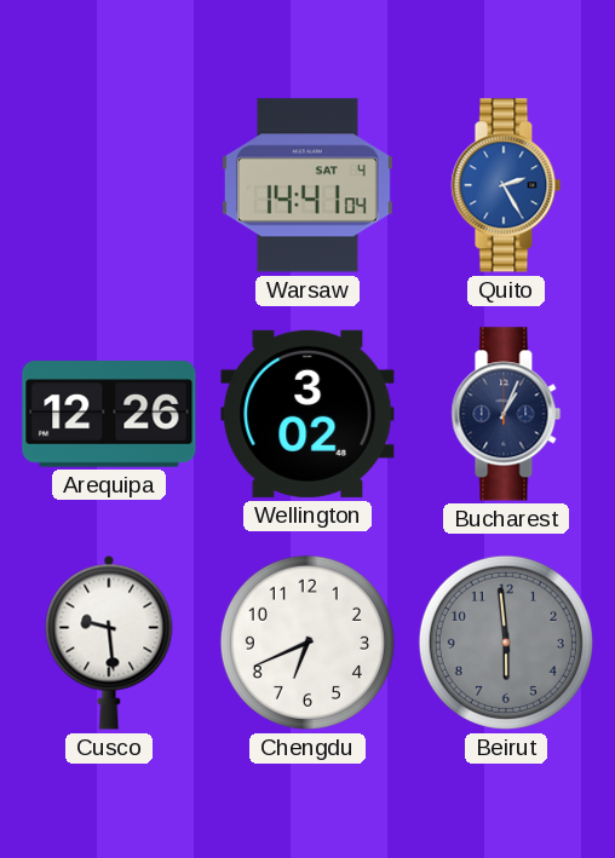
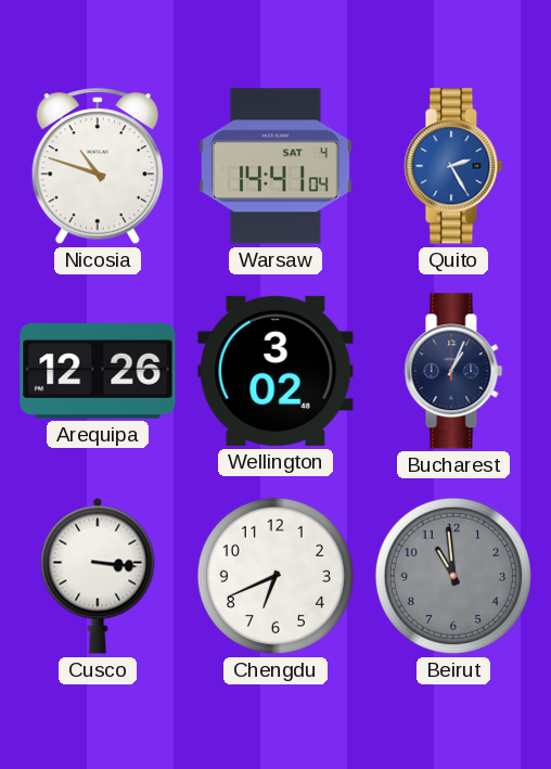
Nicosia: none -> 10:48 (98, 167)
Cusco: 9:29 -> 3:16 (98, 576)
Beirut: 5:59 -> 10:59 (453, 576)
